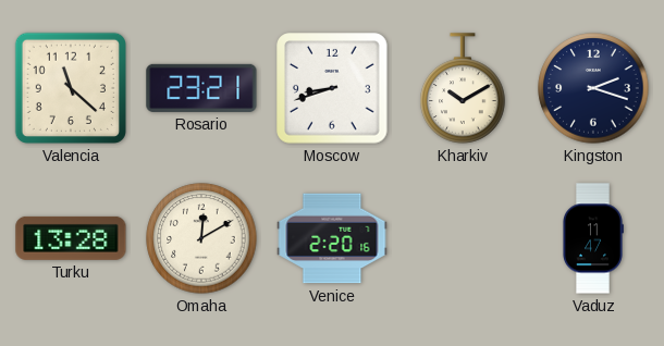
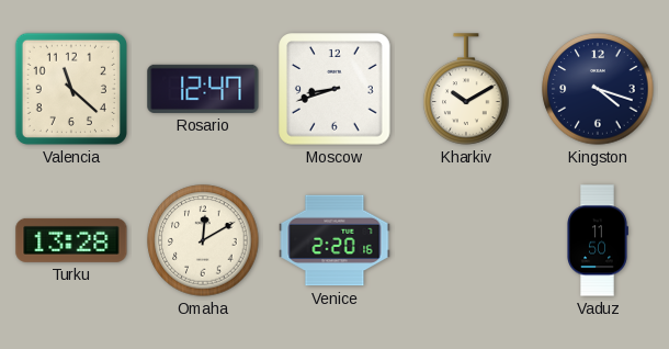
Rosario: 23:21 -> 12:47 (203, 89)
Kingston: 2:18 -> 4:18 (598, 89)
Vaduz: 11:47 -> 11:50 (598, 240)
